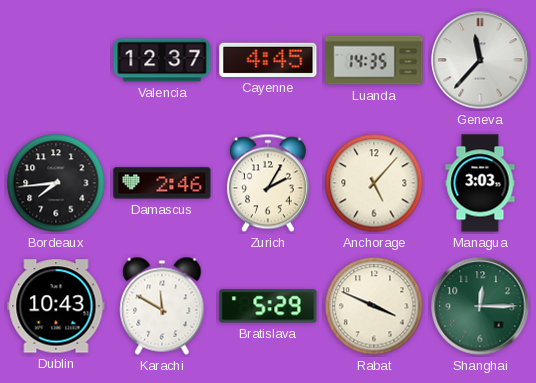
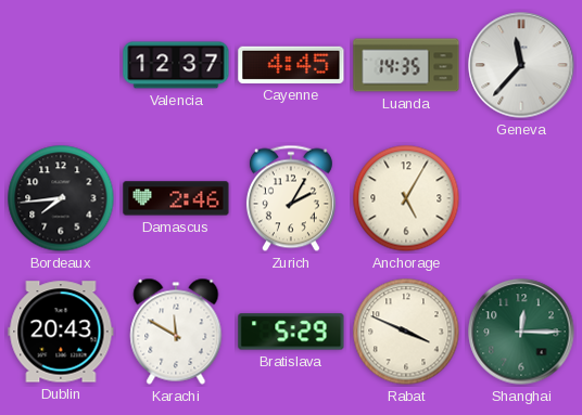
Anchorage: 5:07 -> 5:05 (406, 198)
Managua: 3:03 -> none (480, 183)
Dublin: 10:43 -> 20:43 (61, 332)
